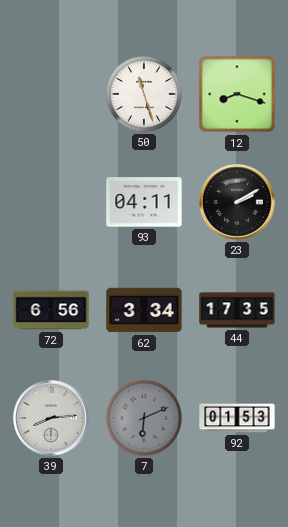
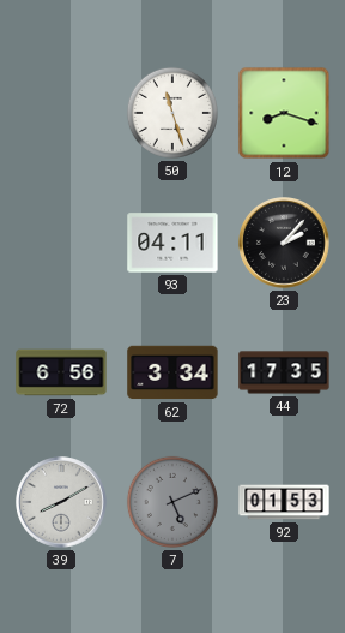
23: 2:10 -> 2:07 (285, 244)
39: 8:14 -> 8:10 (62, 503)
7: 6:11 -> 5:11 (172, 502)
